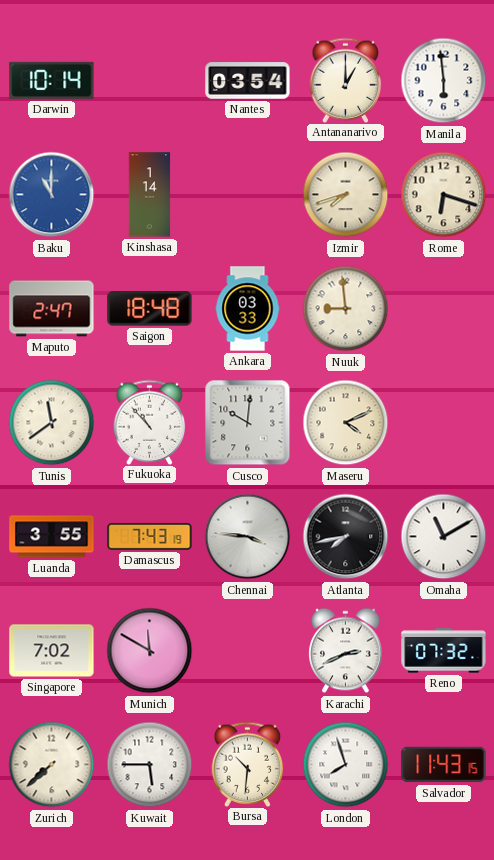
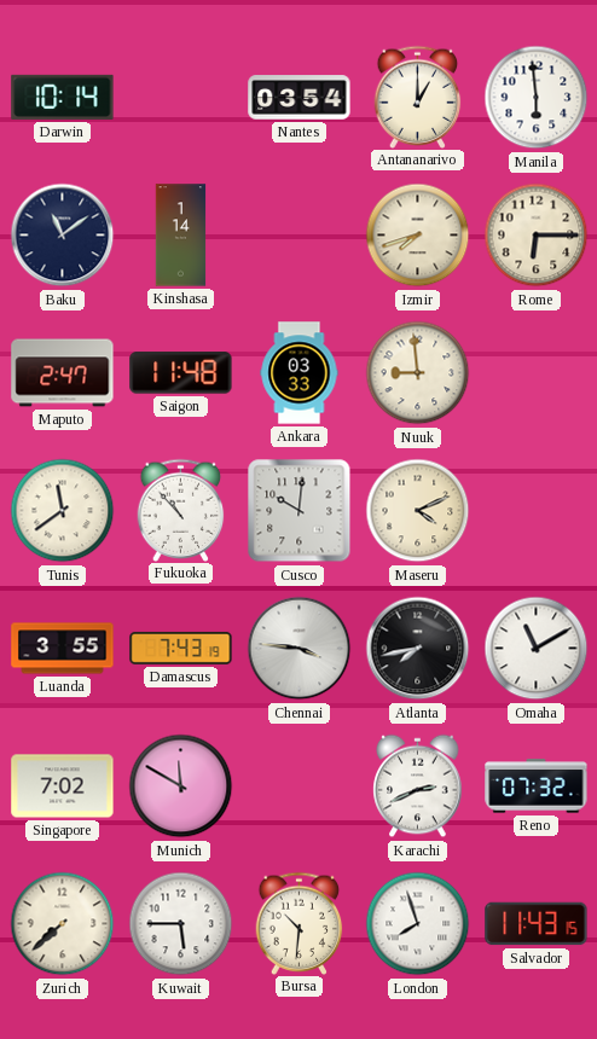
Baku: 11:00 -> 11:09 (63, 236)
Baku dial: blue -> navy (63, 236)
Rome: 6:18 -> 6:15 (537, 236)
Saigon: 18:48 -> 11:48 (181, 373)
